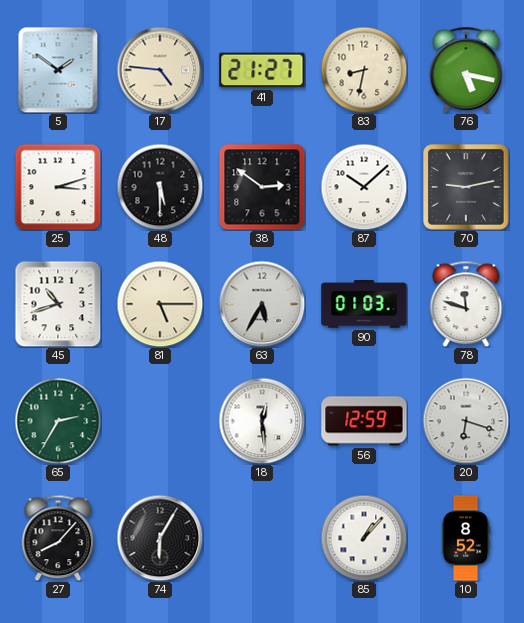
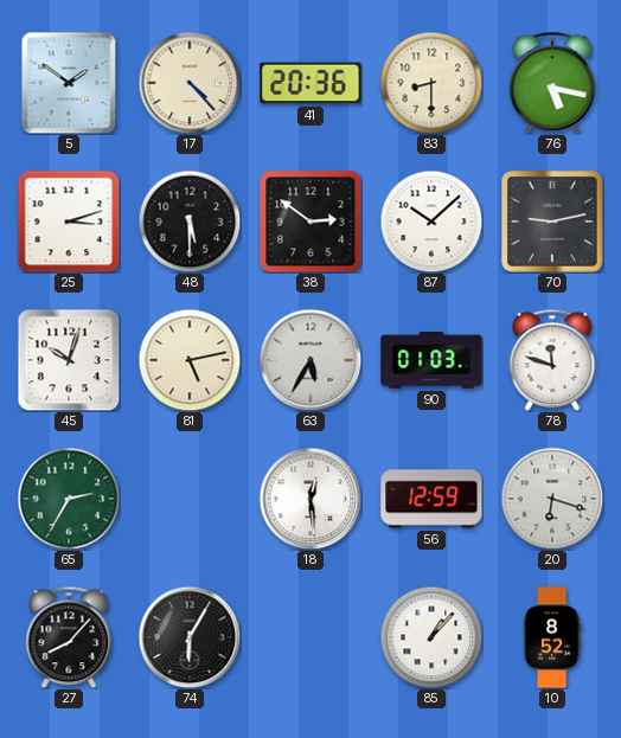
17: 4:46 -> 4:23 (190, 83)
41: 21:27 -> 20:36 (310, 83)
83: 8:32 -> 8:30 (431, 83)
45: 10:42 -> 10:03 (69, 360)
81: 5:15 -> 5:13 (190, 360)
